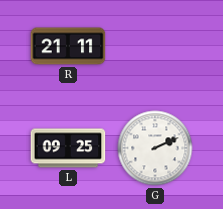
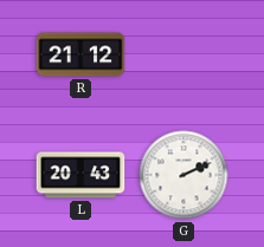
R: 21:11 -> 21:12 (81, 54)
L: 09:25 -> 20:43 (81, 175)
